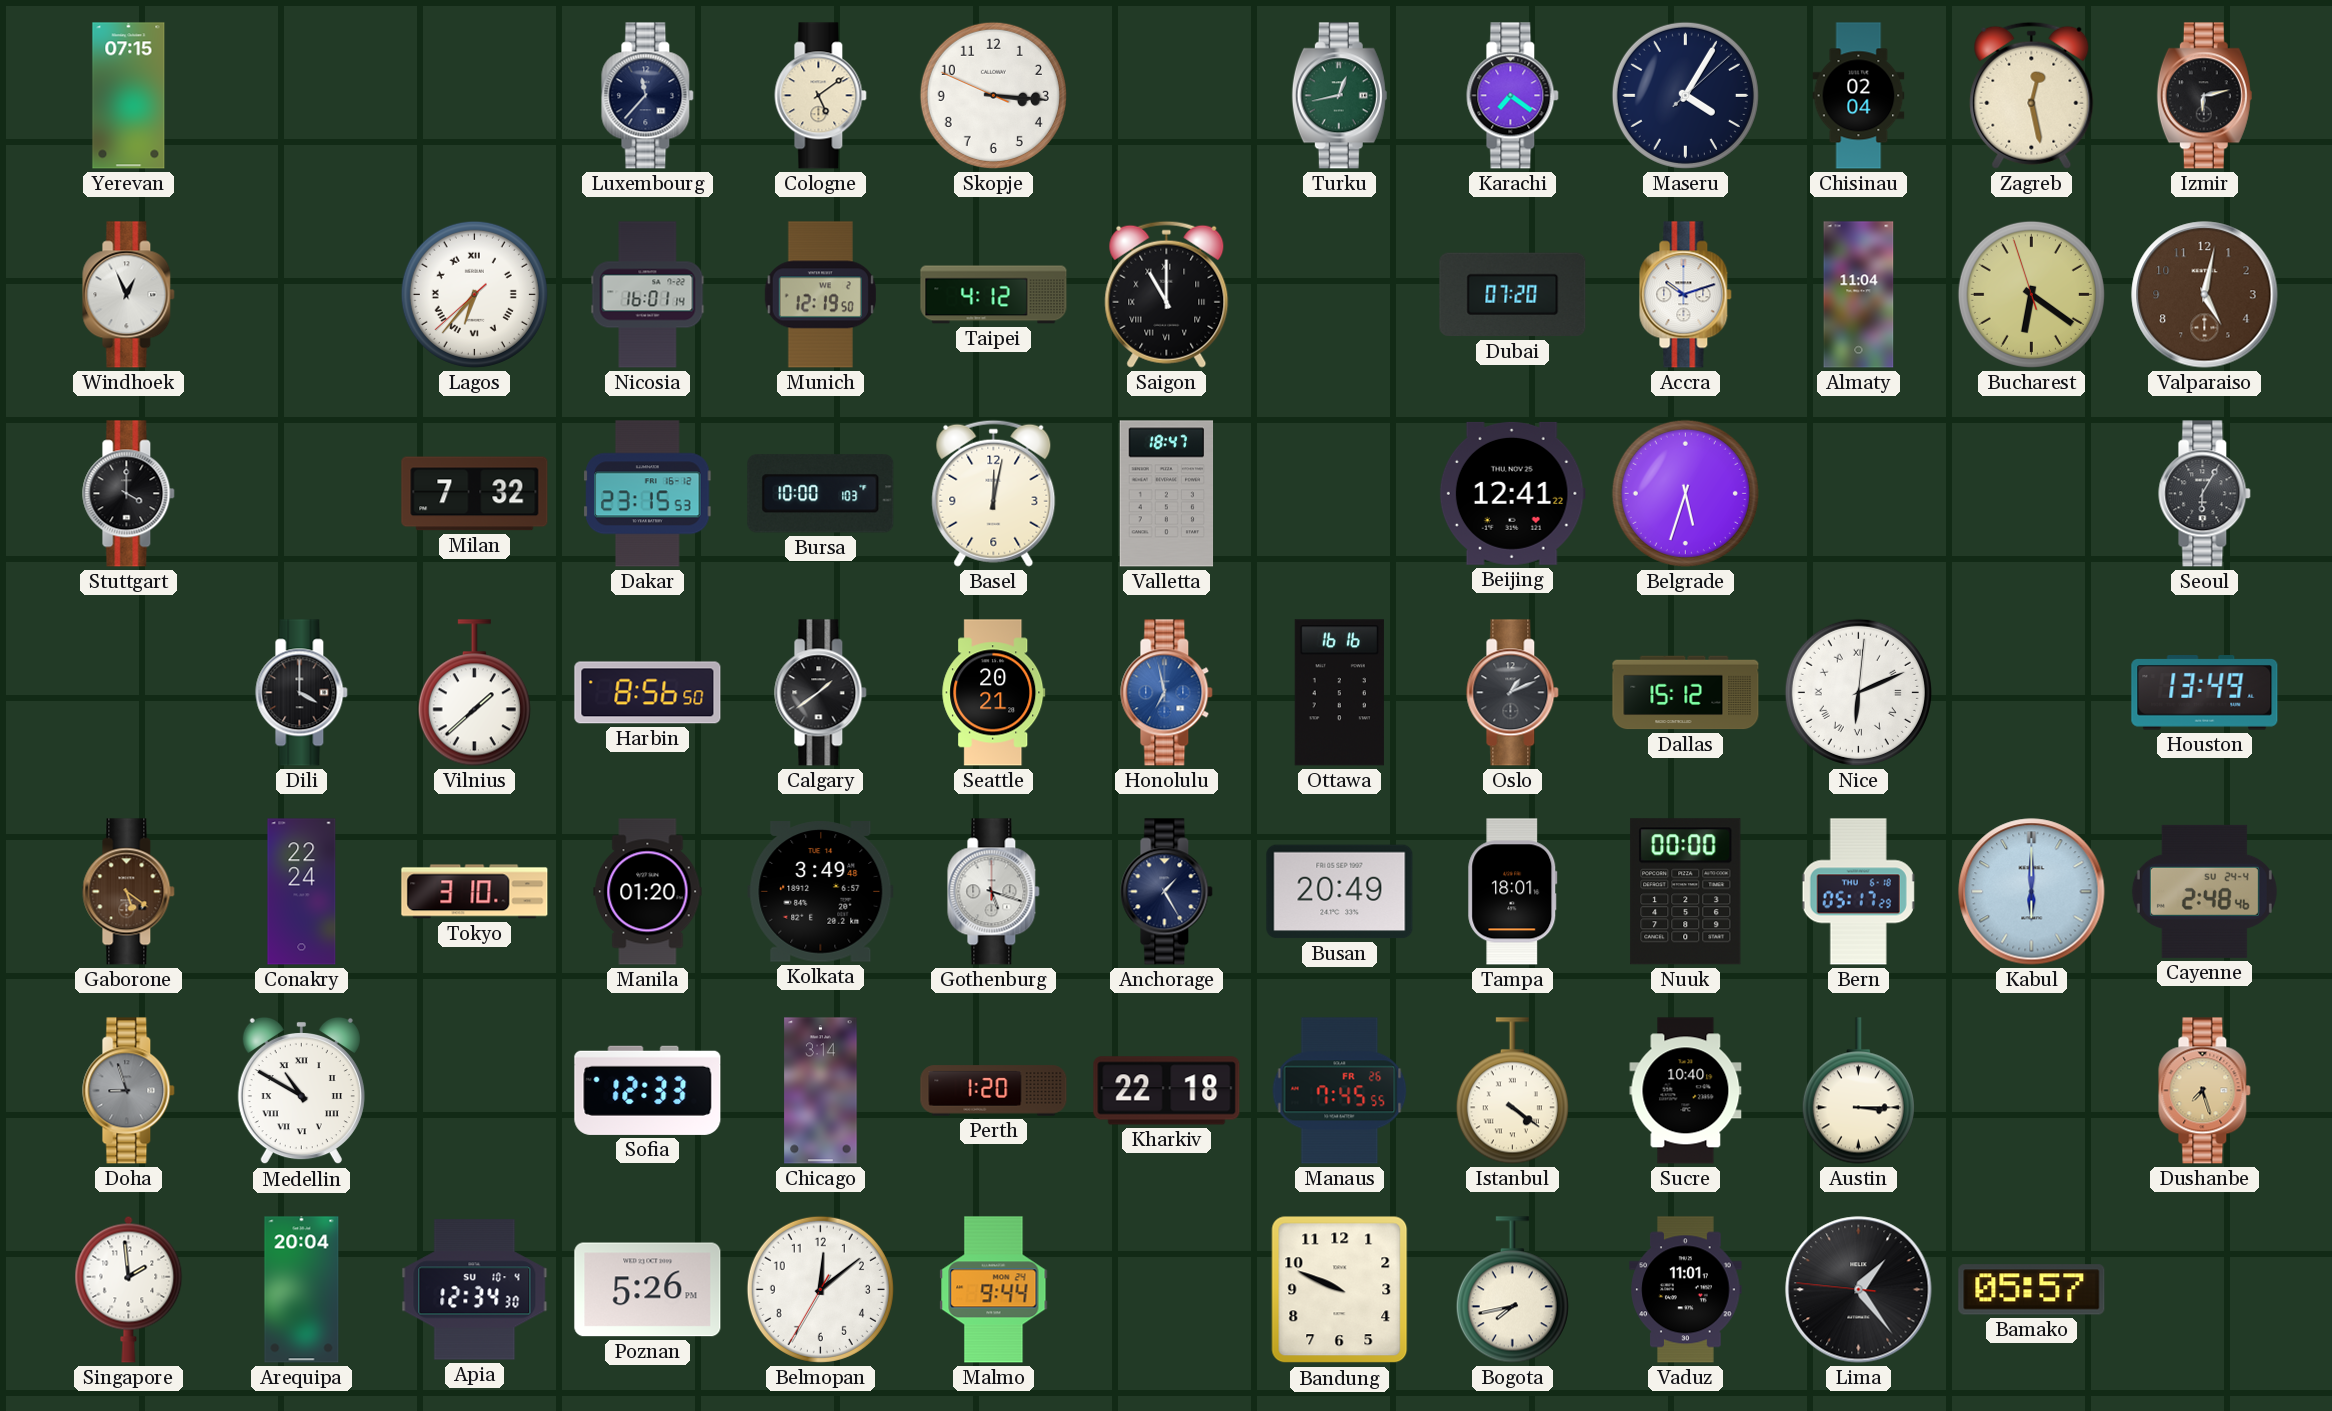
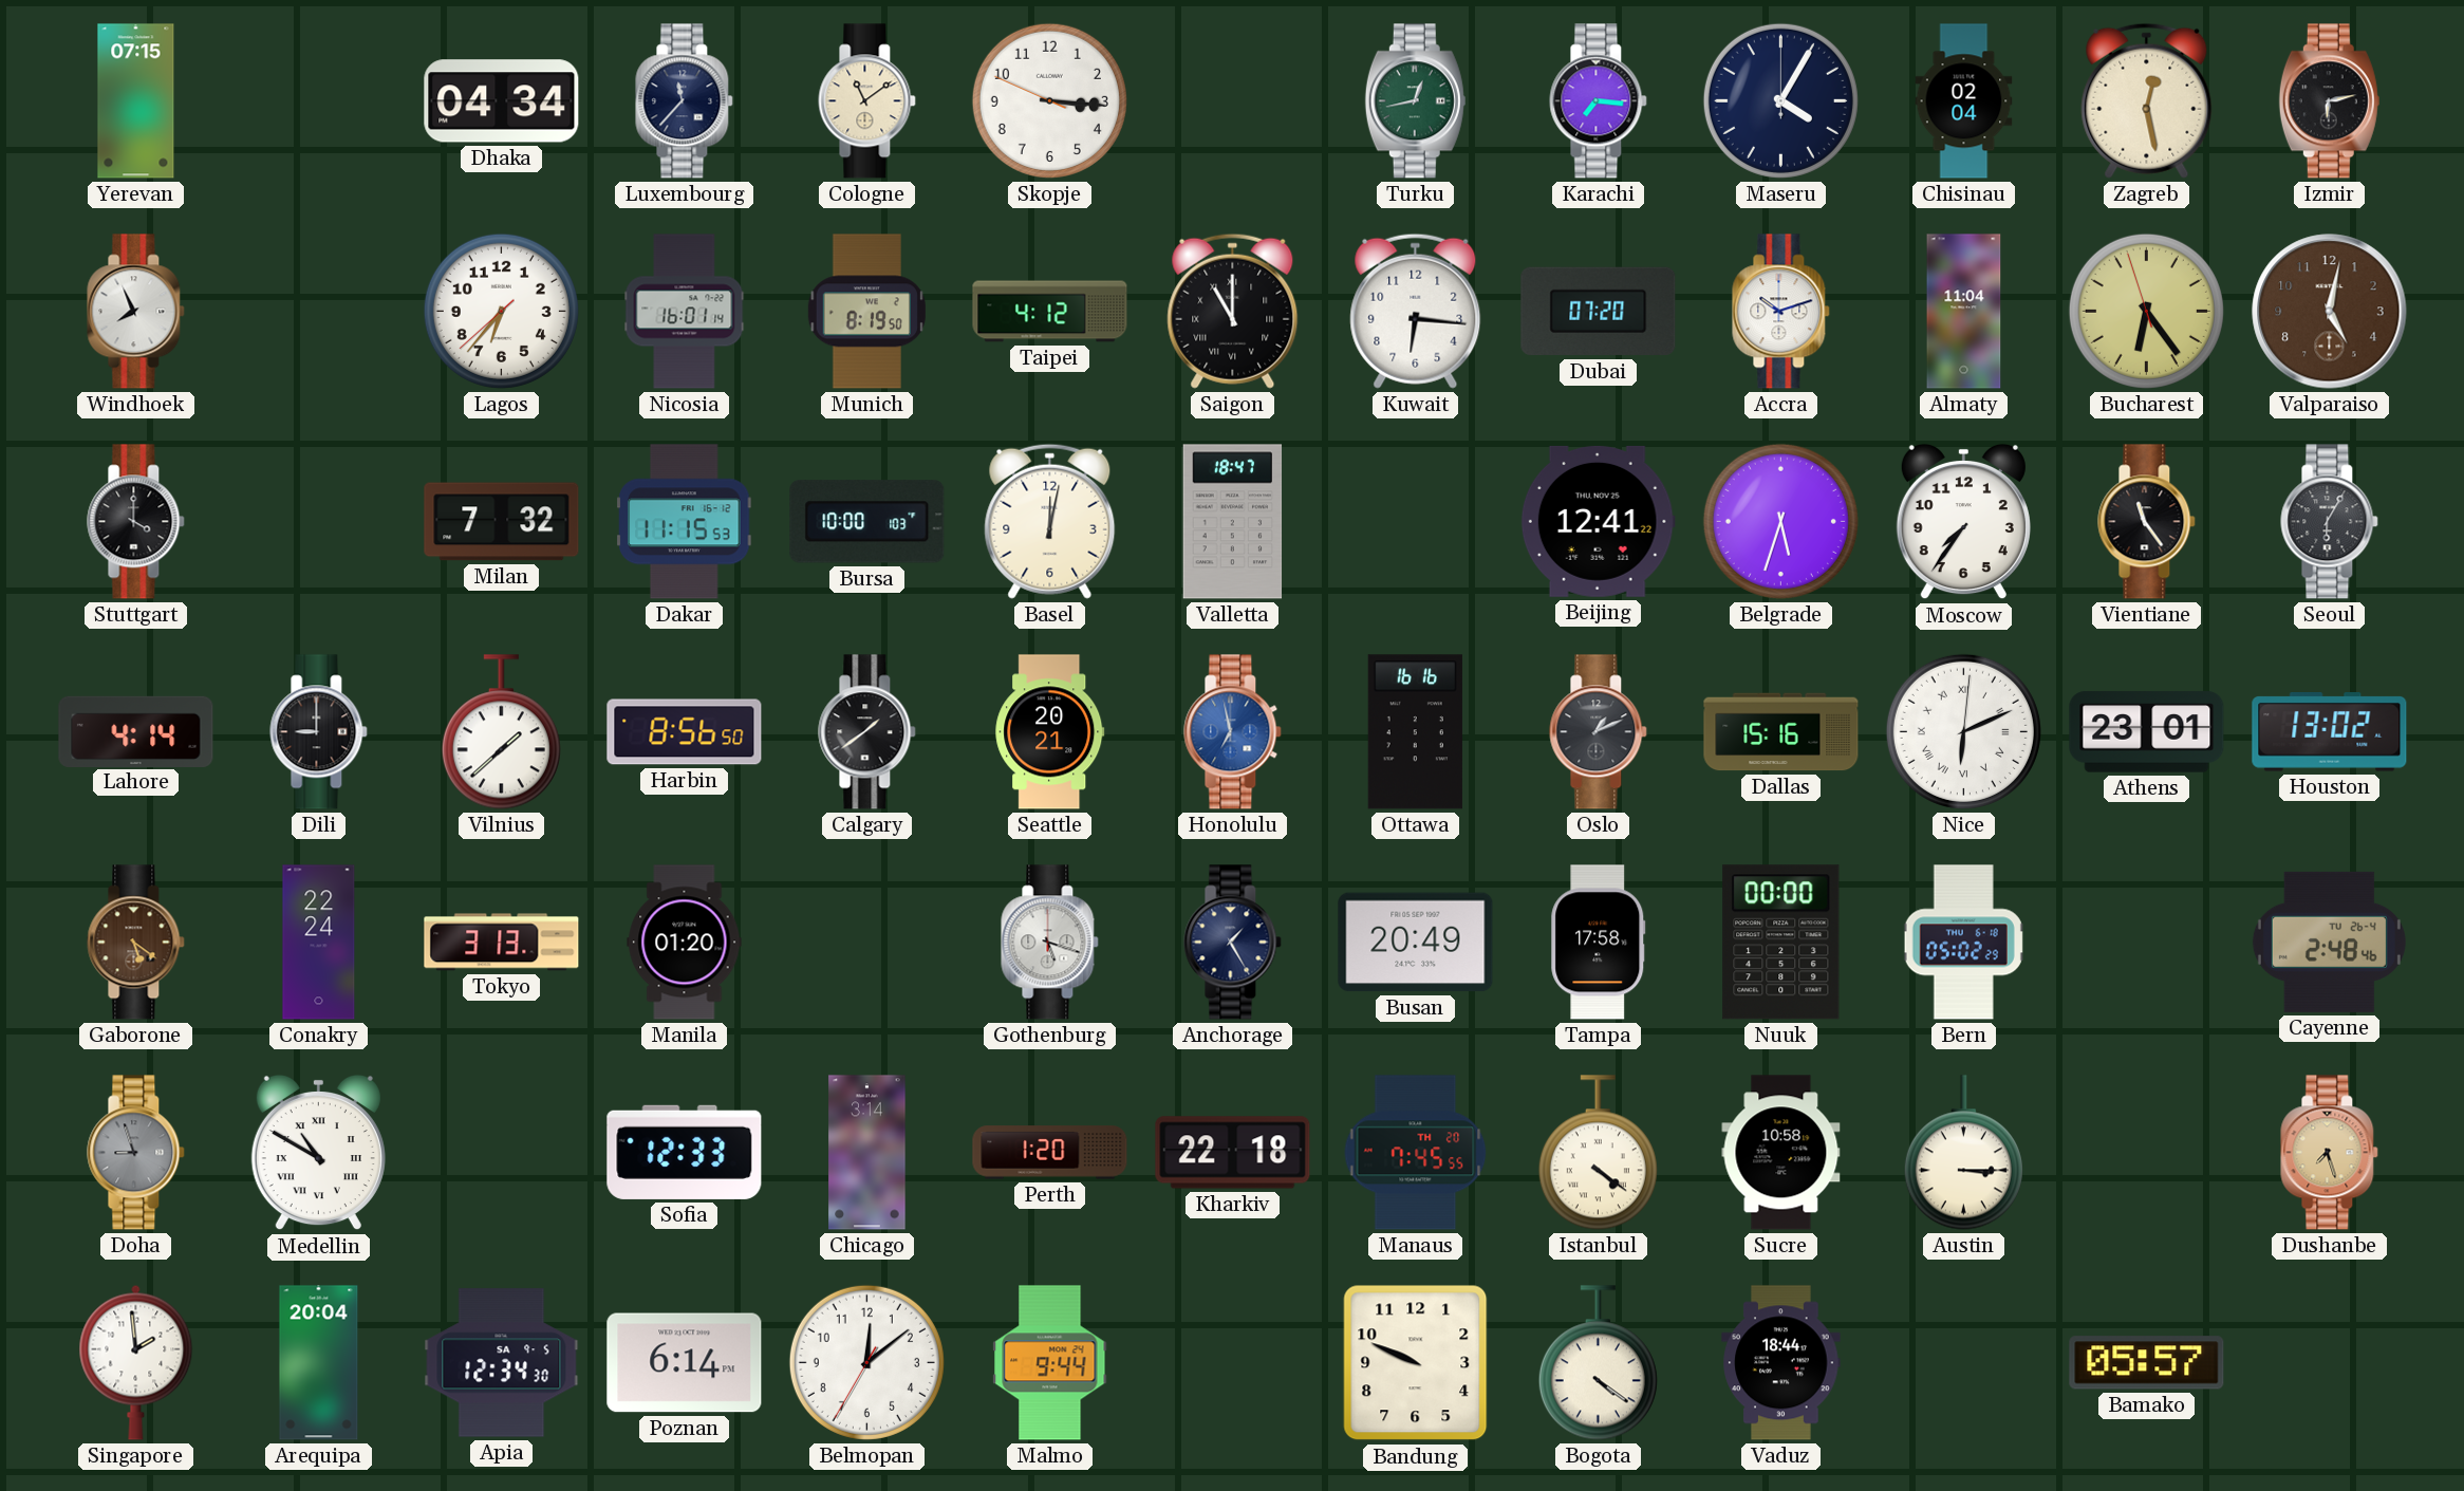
Dhaka: none -> 04:34 (502, 101)
Cologne: 5:09 -> 11:09 (867, 101)
Karachi: 7:21 -> 7:16 (1599, 101)
Maseru: 4:05:08 -> 4:05:00 (1780, 100)
Windhoek: 12:56 -> 7:56 (136, 312)
Lagos numerals: Roman -> Arabic (501, 311)
Munich: 12:19 -> 8:19 (866, 312)
Kuwait: none -> 6:16 (1416, 311)
Bucharest: 6:20 -> 6:23 (2146, 311)
Dakar: 23:15 -> 11:15 (685, 522)
Moscow: none -> 7:36 (1963, 522)
Vientiane: none -> 11:24 (2147, 522)
Lahore: none -> 4:14 (136, 731)
Dili: 4:00 -> 9:00 (319, 732)
Dallas: 15:12 -> 15:16 (1781, 732)
Athens: none -> 23:01 (2147, 732)
Houston: 13:49 -> 13:02 (2330, 732)
Tokyo: 3:10 -> 3:13 (502, 943)
Kolkata: 3:49 -> none (821, 892)
Tampa: 18:01 -> 17:58 (1599, 943)
Bern: 05:17 -> 05:02 (1964, 943)
Kabul: 6:00 -> none (2032, 892)
Cayenne date: SU 24-4 -> TU 26-4 (2329, 942)
Manaus date: FR 26 -> TH 20 (1416, 1153)
Sucre: 10:40 -> 10:58 (1781, 1153)
Apia date: SU 10-4 -> SA 9-5 (502, 1363)
Poznan: 5:26 -> 6:14 (685, 1363)
Bogota: 7:43 -> 4:21 (1598, 1363)
Vaduz: 11:01 -> 18:44 (1781, 1363)
Lima: 1:23 -> none (1859, 1290)
